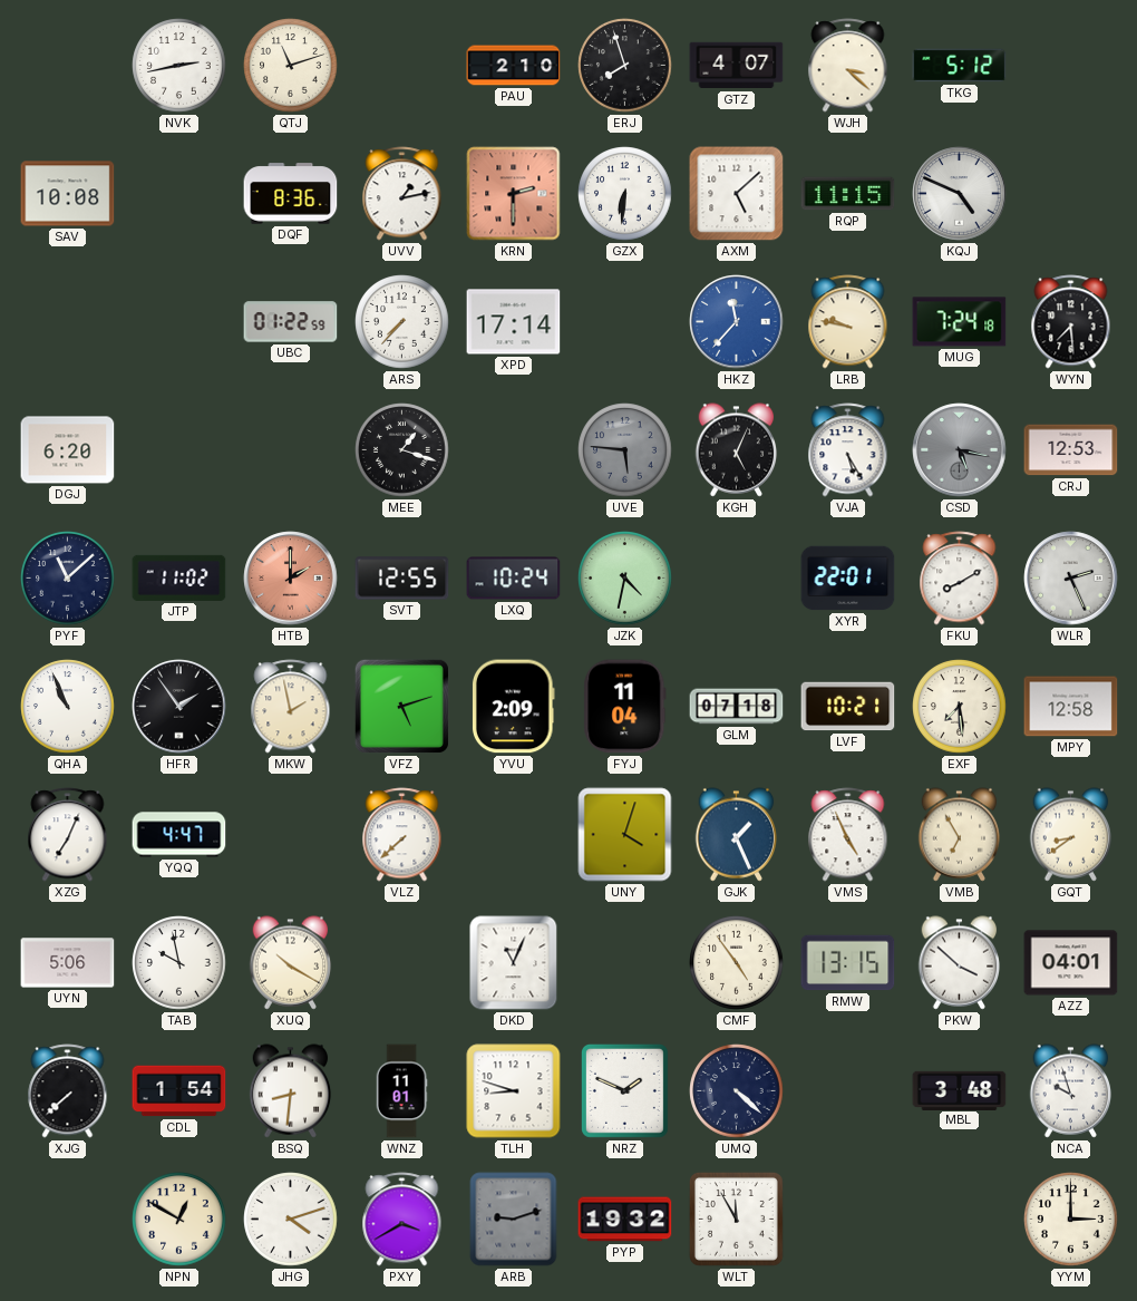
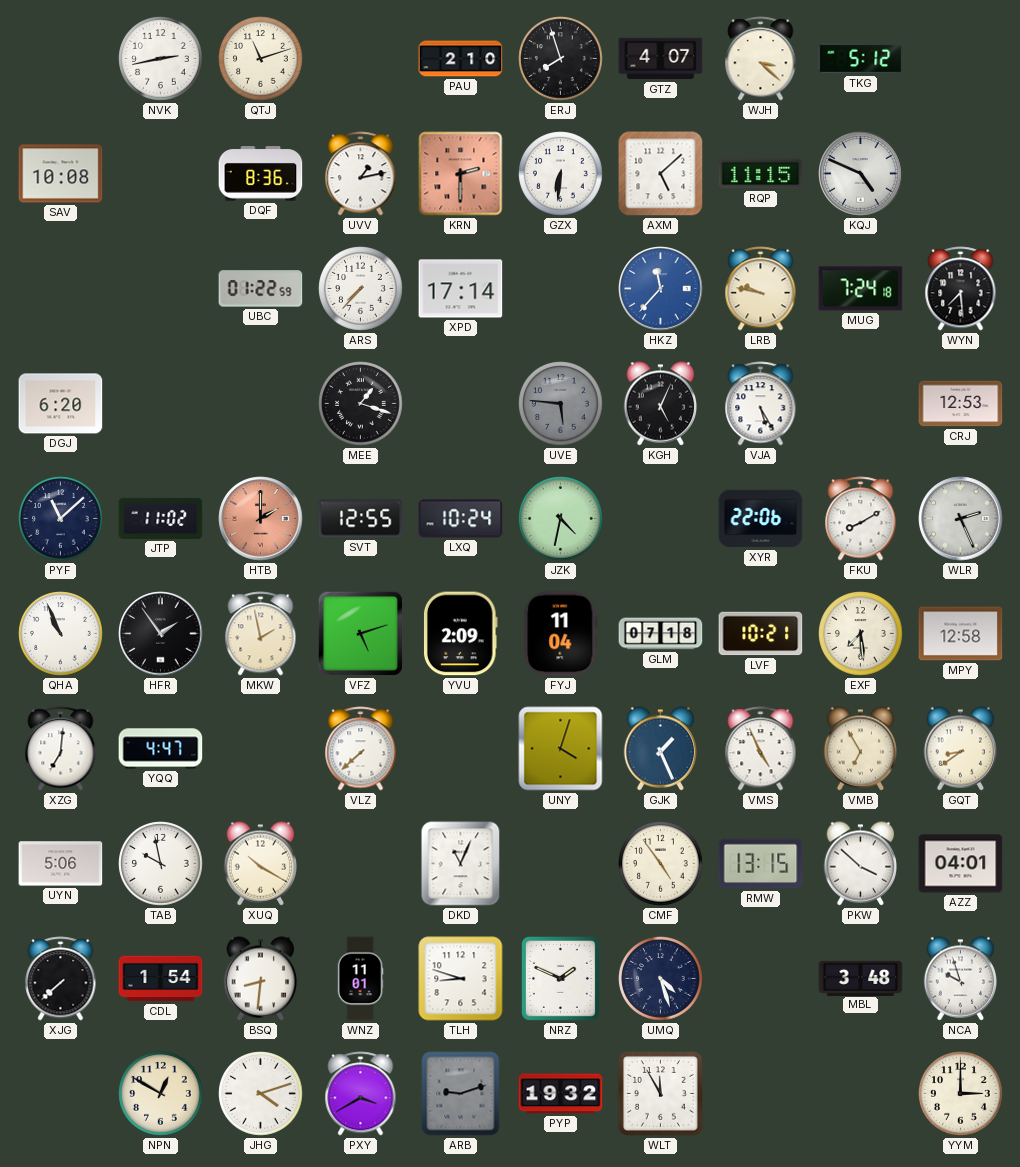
CSD: 5:17 -> none (960, 450)
XYR: 22:01 -> 22:06 (761, 519)
XZG: 7:04 -> 7:01 (61, 749)
UMQ: 4:22 -> 4:27 (661, 979)
